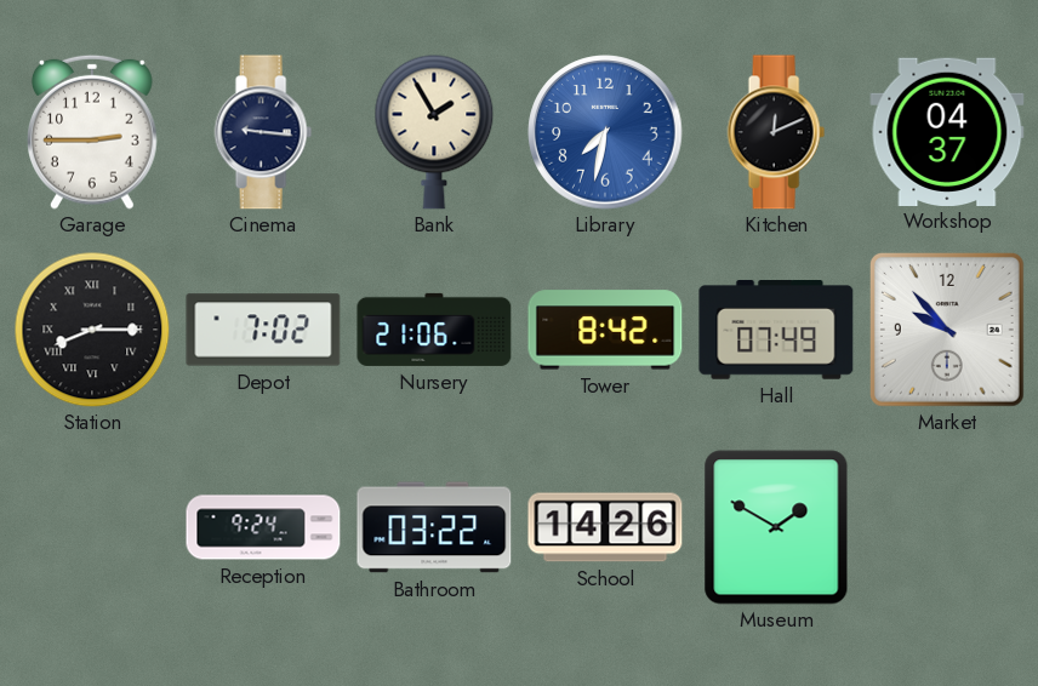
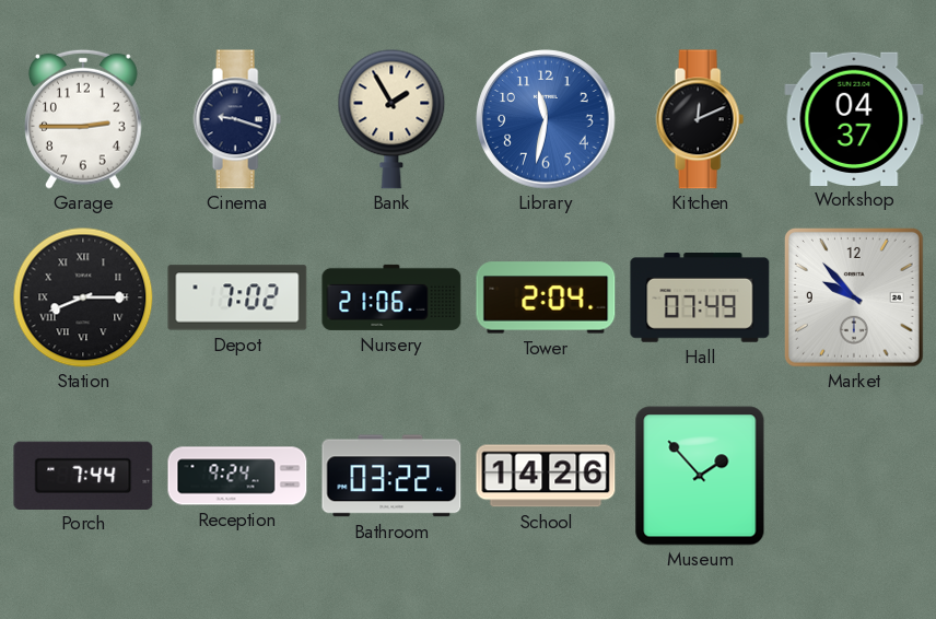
Cinema: 9:16 -> 9:18 (237, 119)
Library: 7:32 -> 11:32 (546, 119)
Tower: 8:42 -> 2:04 (546, 297)
Porch: none -> 7:44 (83, 475)
Museum: 1:50 -> 1:53 (700, 476)
